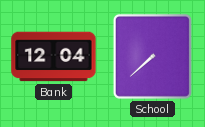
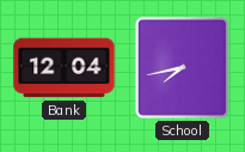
School: 7:38 -> 7:43 (182, 67)
